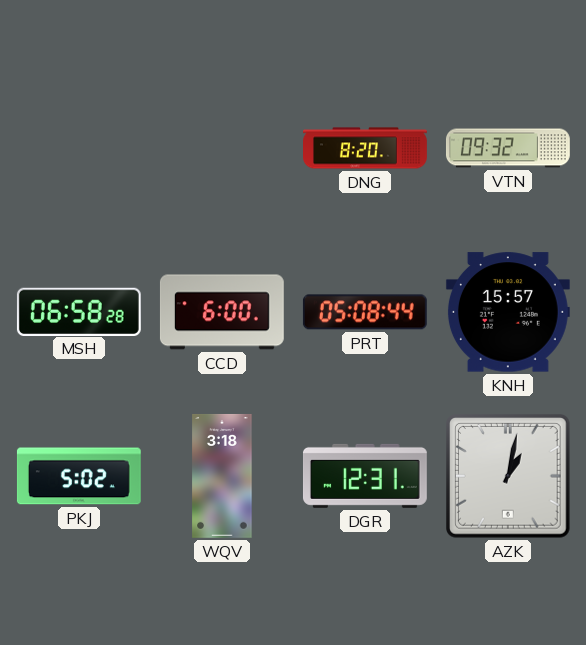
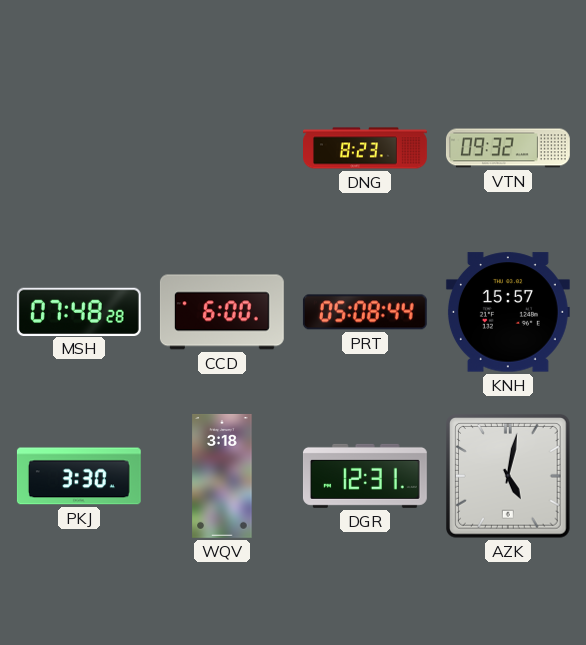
DNG: 8:20 -> 8:23 (366, 148)
MSH: 06:58 -> 07:48 (79, 311)
PKJ: 5:02 -> 3:30 (79, 476)
AZK: 1:02 -> 5:02 (509, 477)
